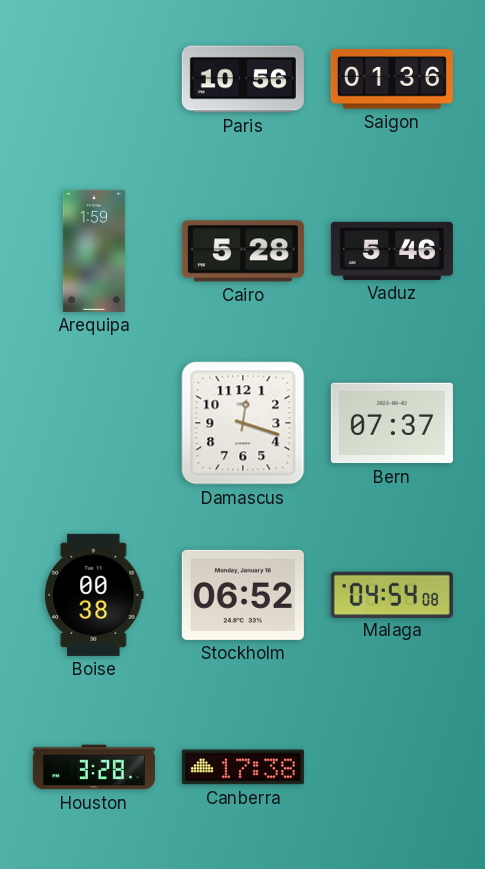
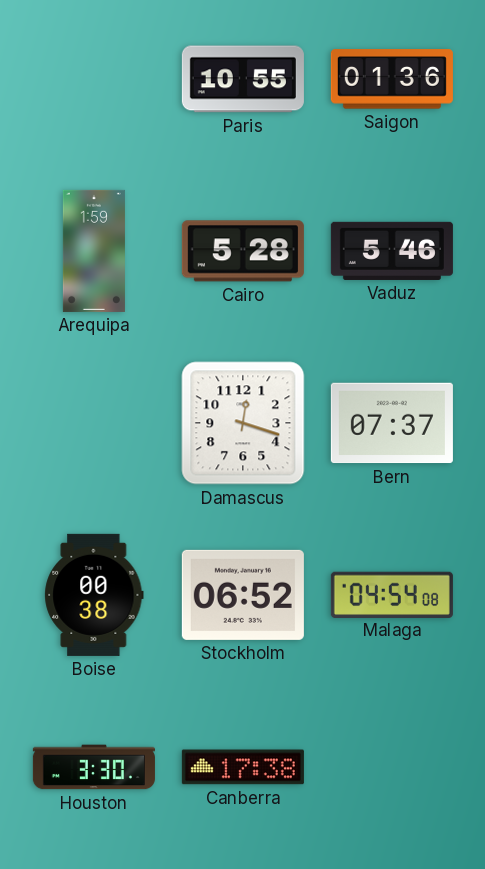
Paris: 10:56 -> 10:55 (243, 79)
Houston: 3:28 -> 3:30 (94, 767)
